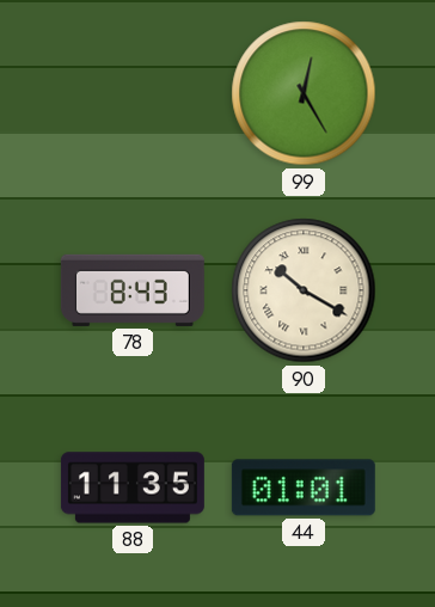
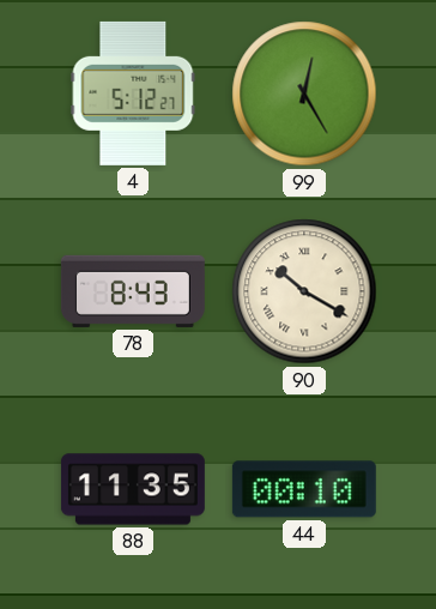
4: none -> 5:12 (133, 94)
44: 01:01 -> 00:10 (304, 489)
